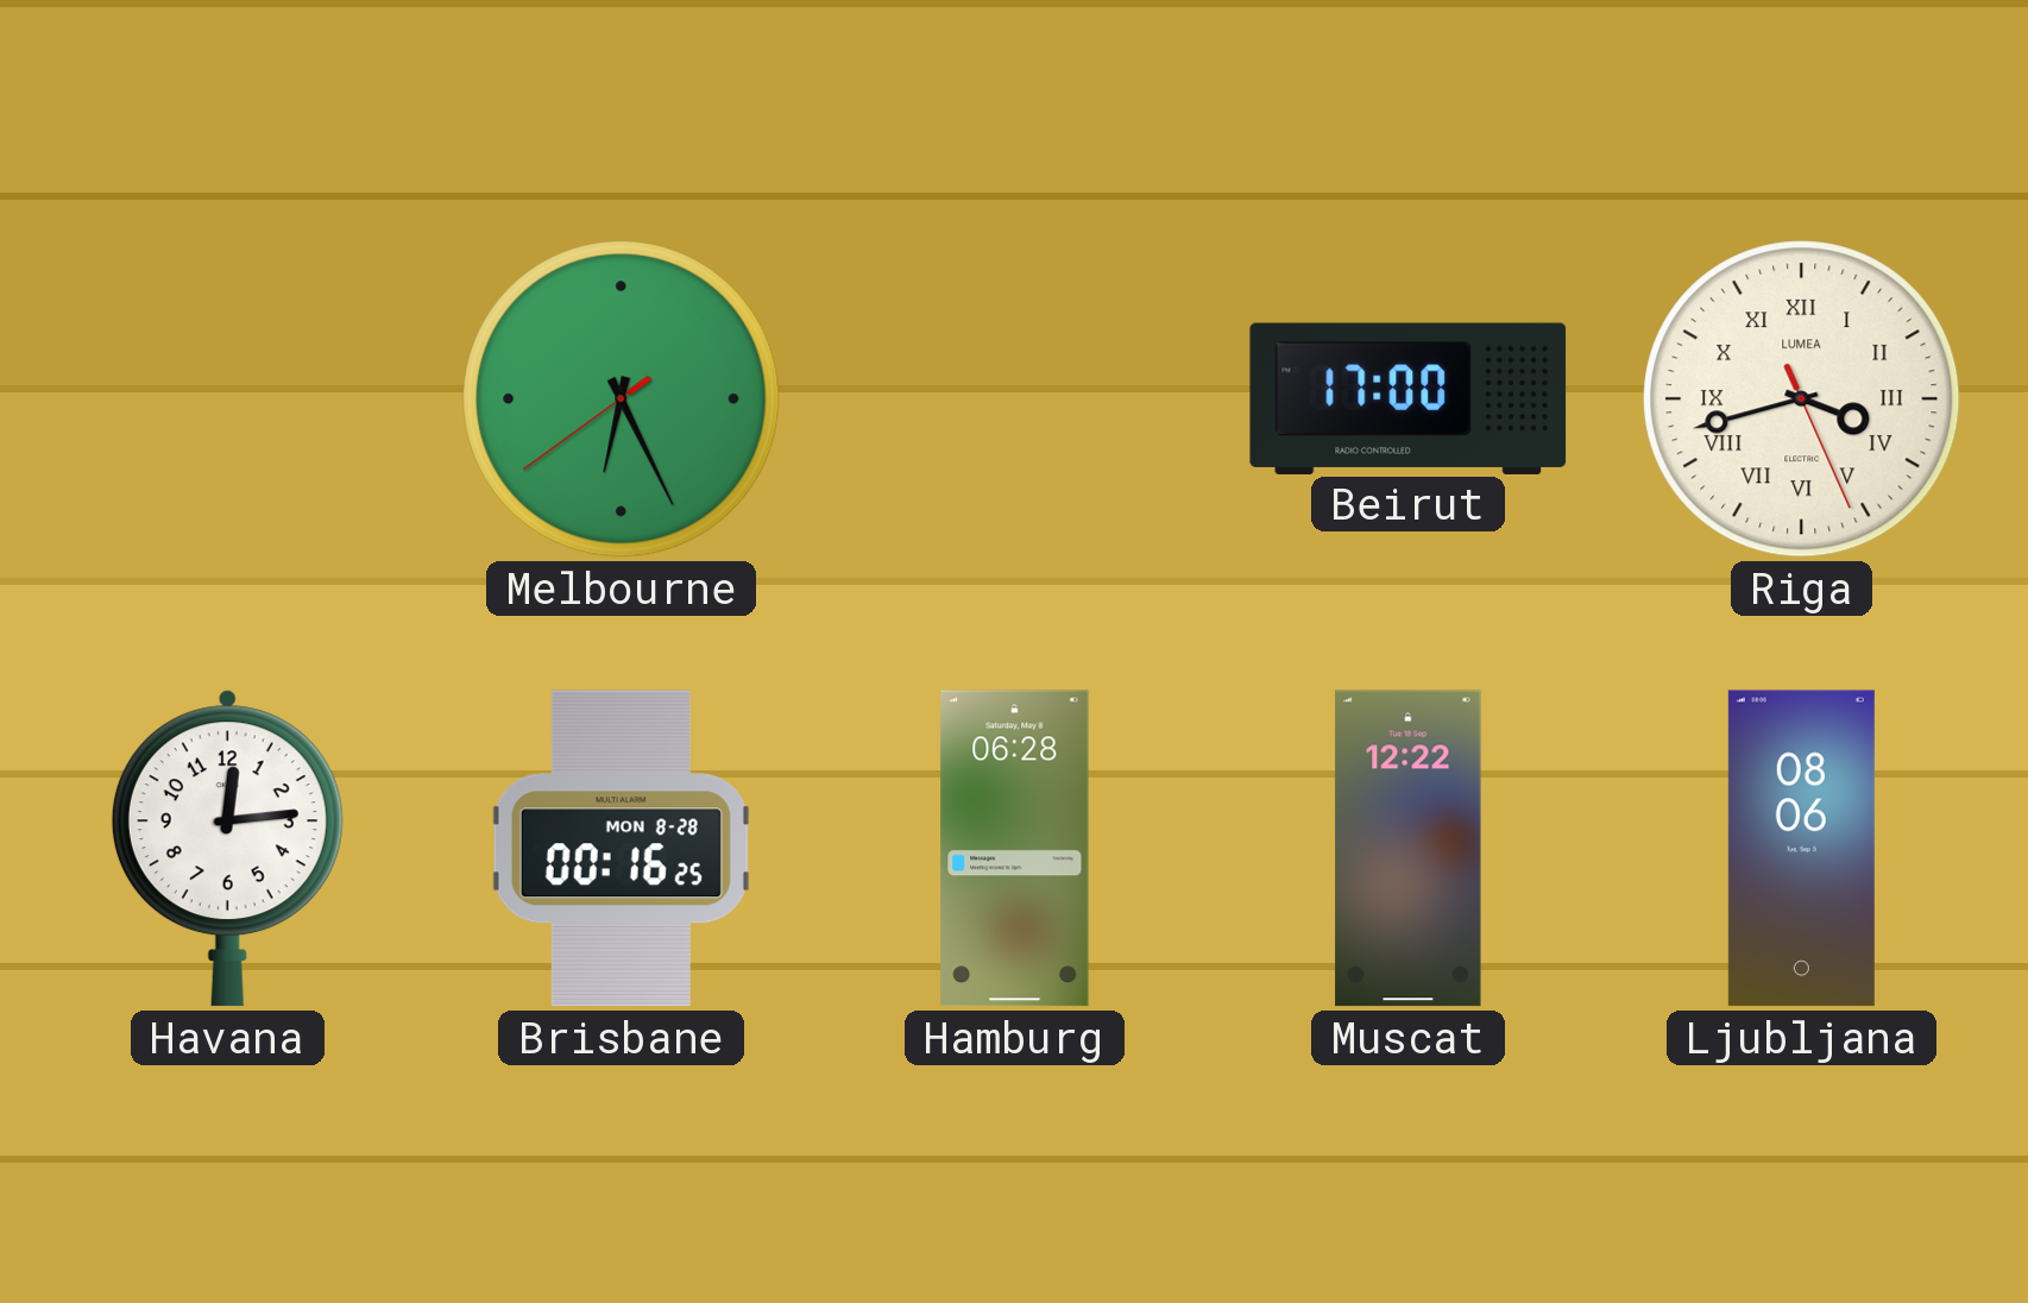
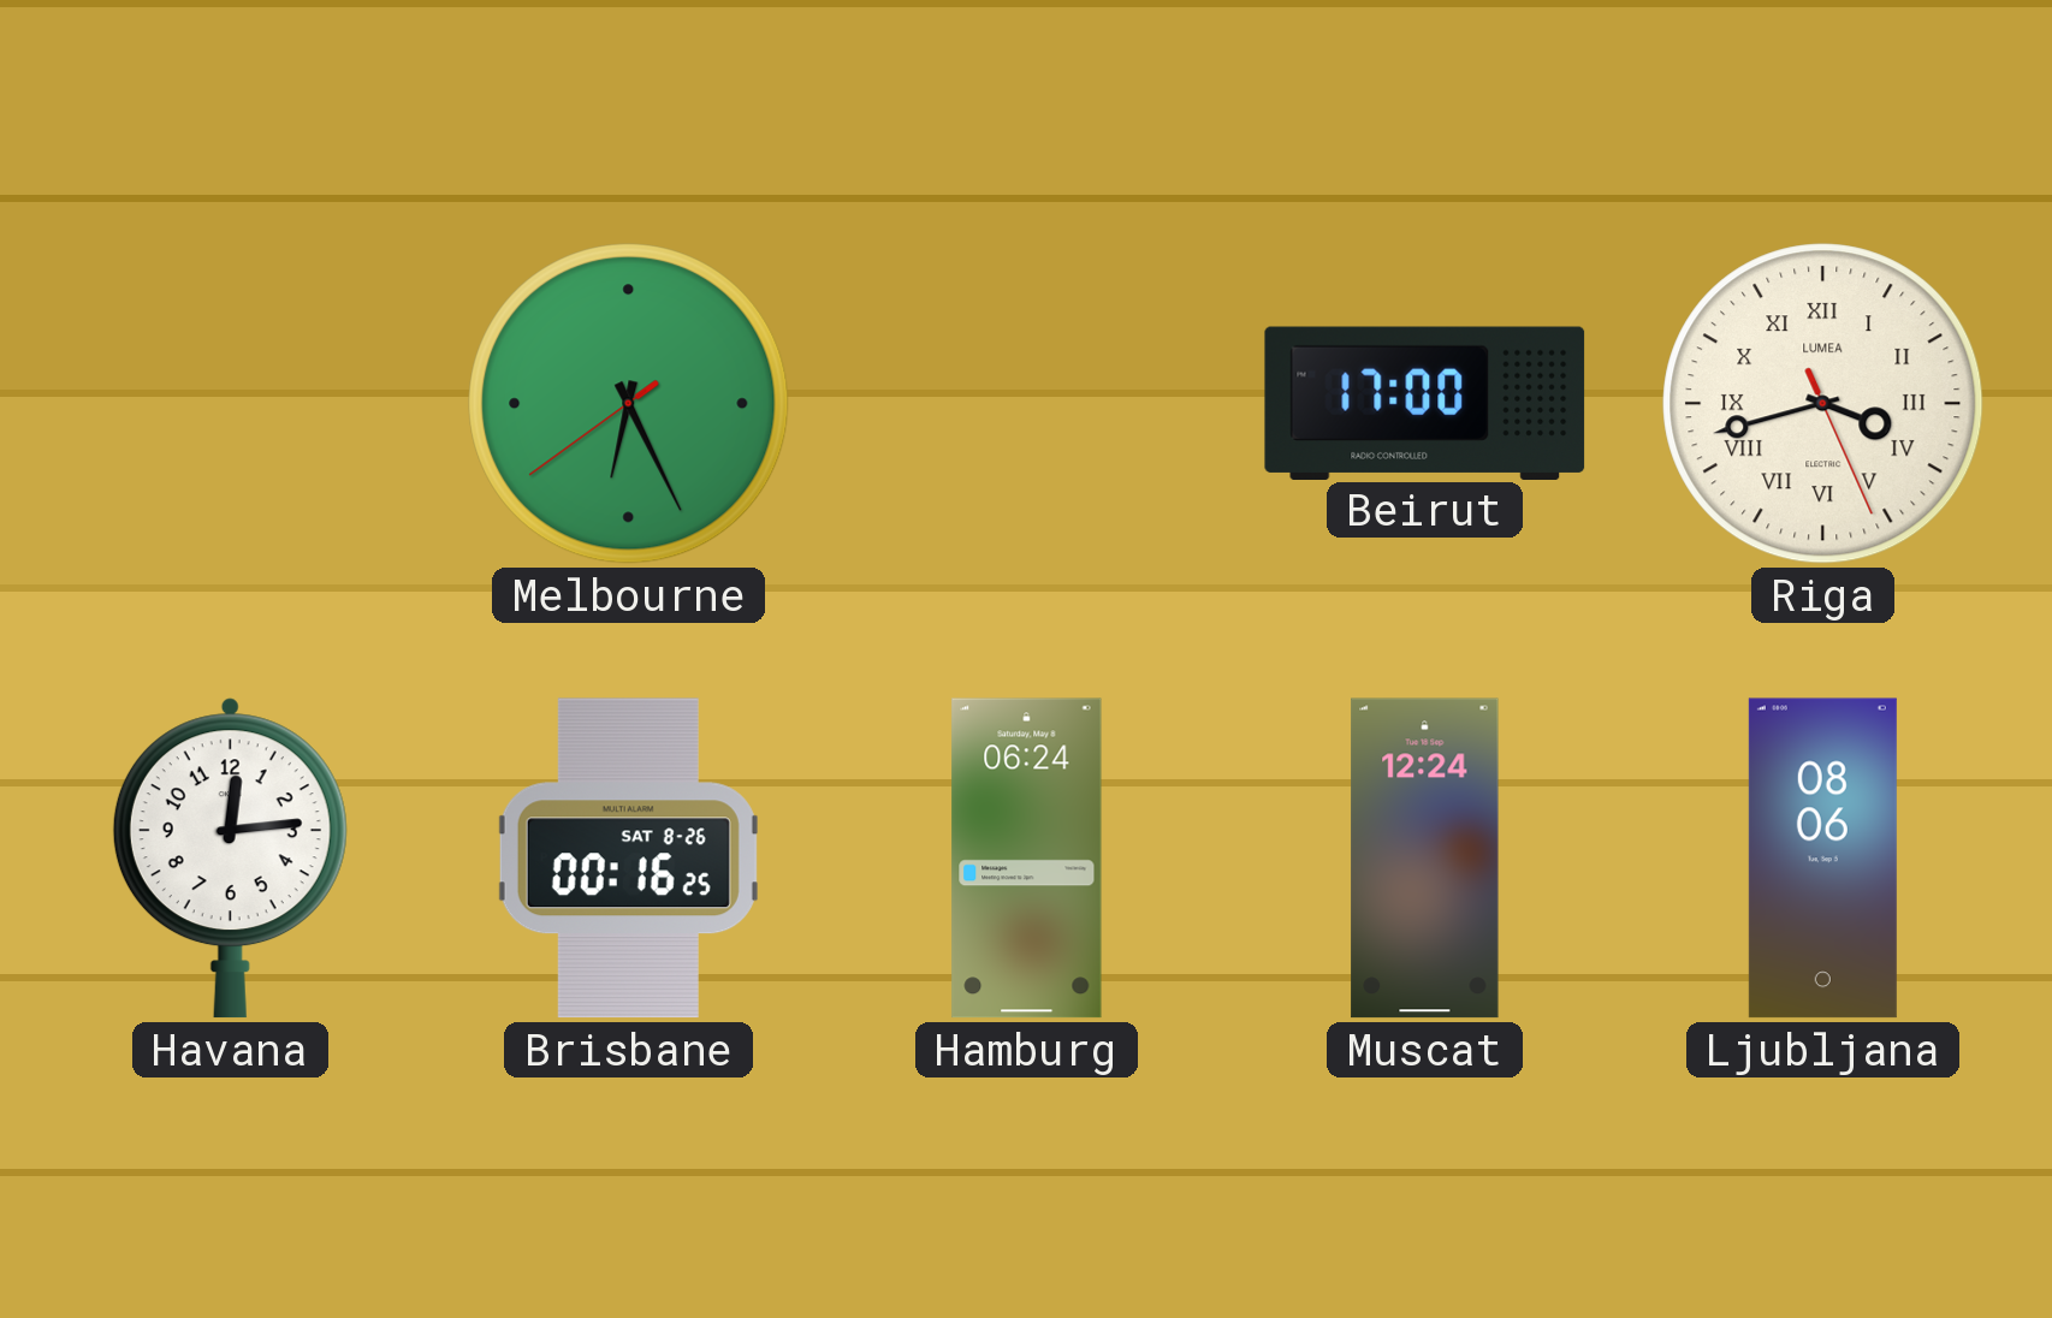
Brisbane date: MON 8-28 -> SAT 8-26 (628, 859)
Hamburg: 06:28 -> 06:24 (1027, 859)
Muscat: 12:22 -> 12:24 (1425, 859)
